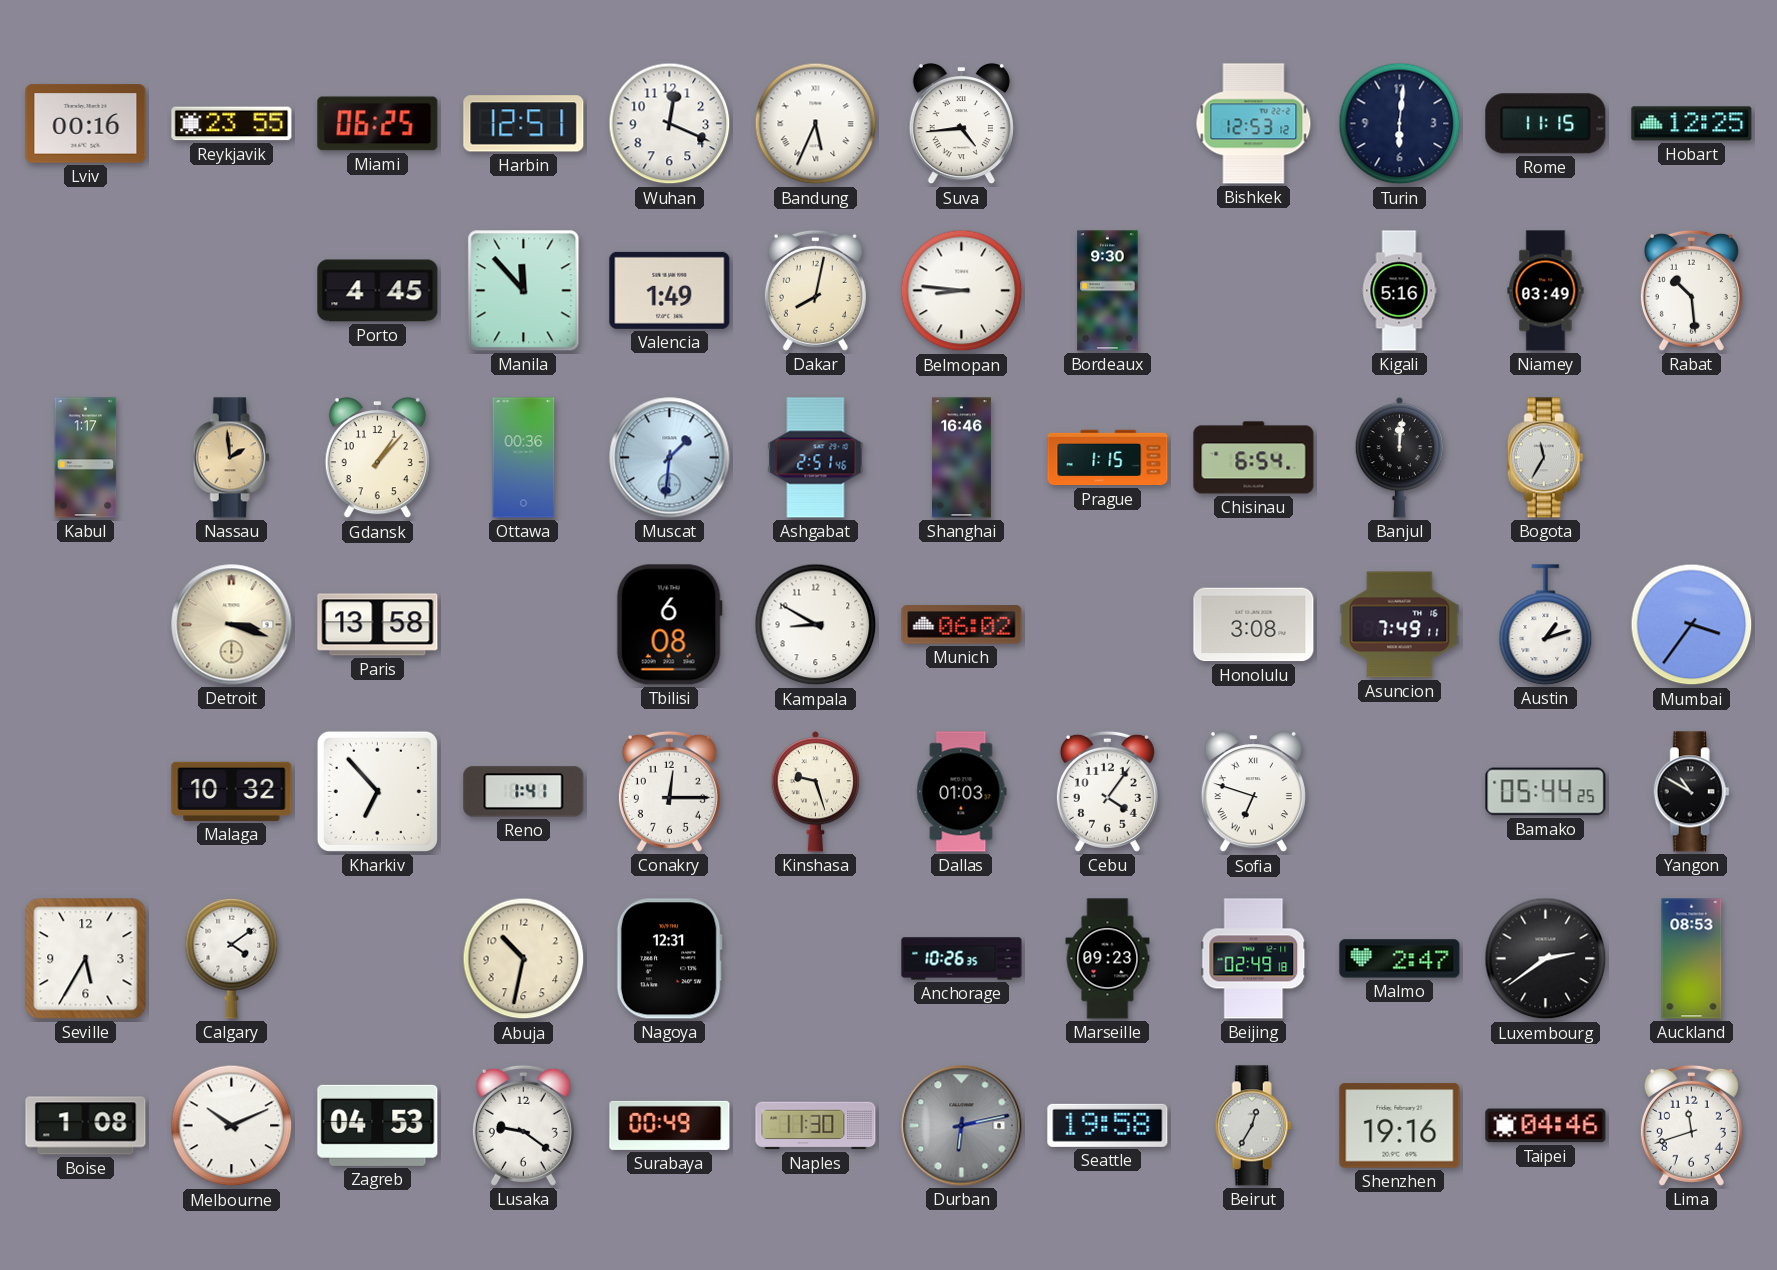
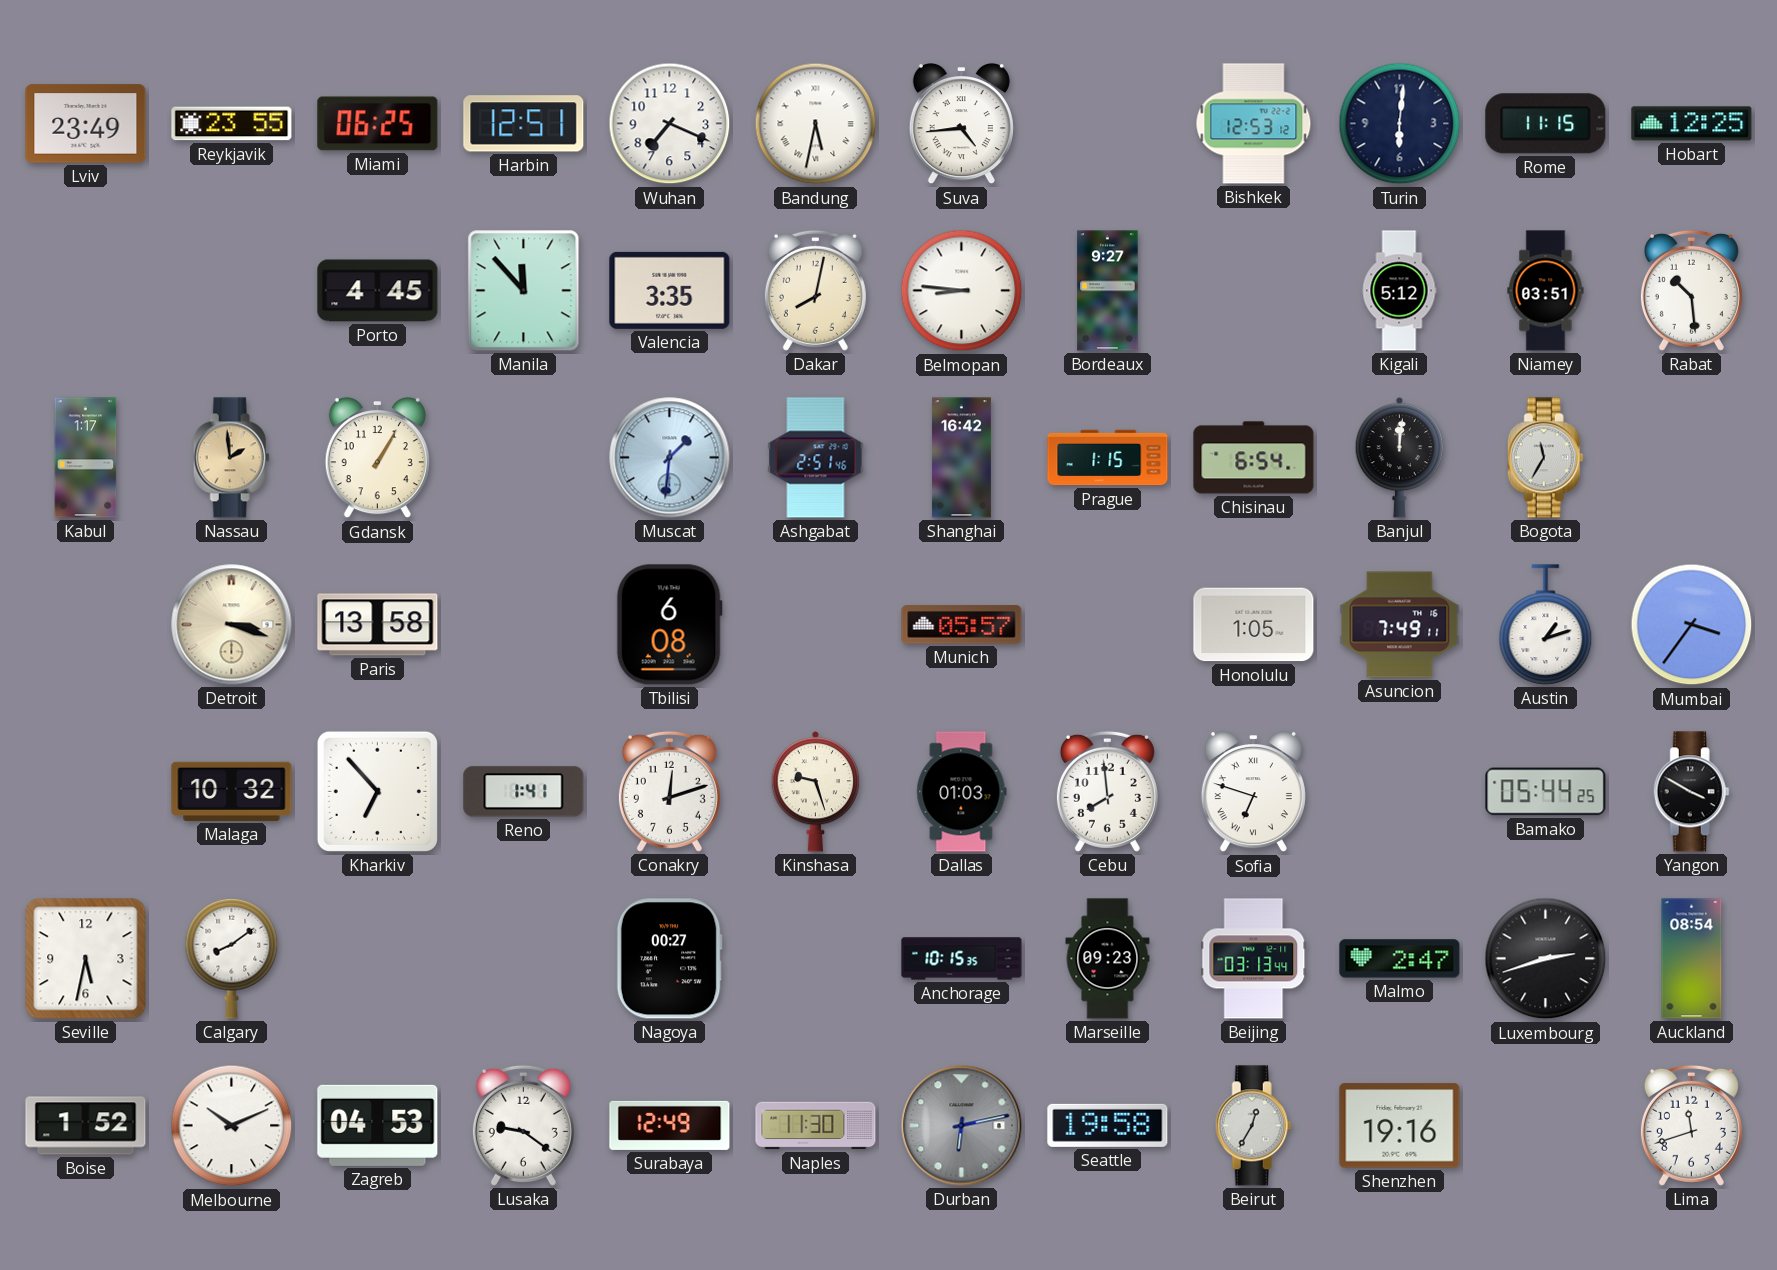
Lviv: 00:16 -> 23:49 (86, 124)
Wuhan: 12:19 -> 7:19 (670, 124)
Bandung: 5:34 -> 5:32 (816, 124)
Valencia: 1:49 -> 3:35 (670, 290)
Bordeaux: 9:30 -> 9:27 (1108, 291)
Kigali: 5:16 -> 5:12 (1399, 291)
Niamey: 03:49 -> 03:51 (1546, 291)
Gdansk: 1:07 -> 1:05 (377, 459)
Ottawa: 00:36 -> none (524, 458)
Shanghai: 16:46 -> 16:42 (961, 458)
Kampala: 8:50 -> none (816, 625)
Munich: 06:02 -> 05:57 (962, 625)
Honolulu: 3:08 -> 1:05 (1254, 625)
Conakry: 12:15 -> 12:12 (669, 791)
Cebu: 4:06 -> 7:59 (1107, 791)
Yangon: 10:50 -> 3:50 (1691, 792)
Seville: 5:35 -> 5:32 (86, 959)
Calgary: 4:09 -> 8:09 (232, 958)
Abuja: 10:32 -> none (524, 959)
Nagoya: 12:31 -> 00:27 (669, 959)
Anchorage: 10:26 -> 10:15 (962, 959)
Beijing: 02:49 -> 03:13 (1254, 959)
Luxembourg: 2:39 -> 2:42 (1546, 959)
Auckland: 08:53 -> 08:54 (1692, 959)
Boise: 1:08 -> 1:52 (86, 1126)
Surabaya: 00:49 -> 12:49 (670, 1125)
Taipei: 04:46 -> none (1546, 1126)
